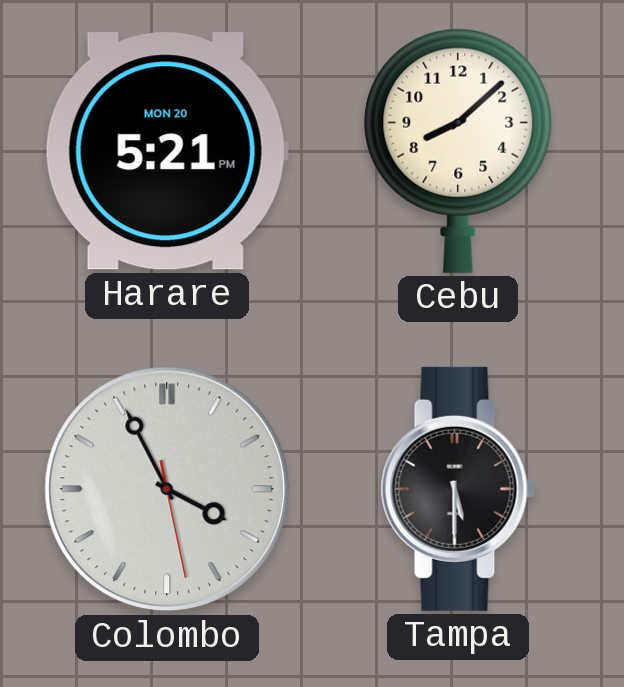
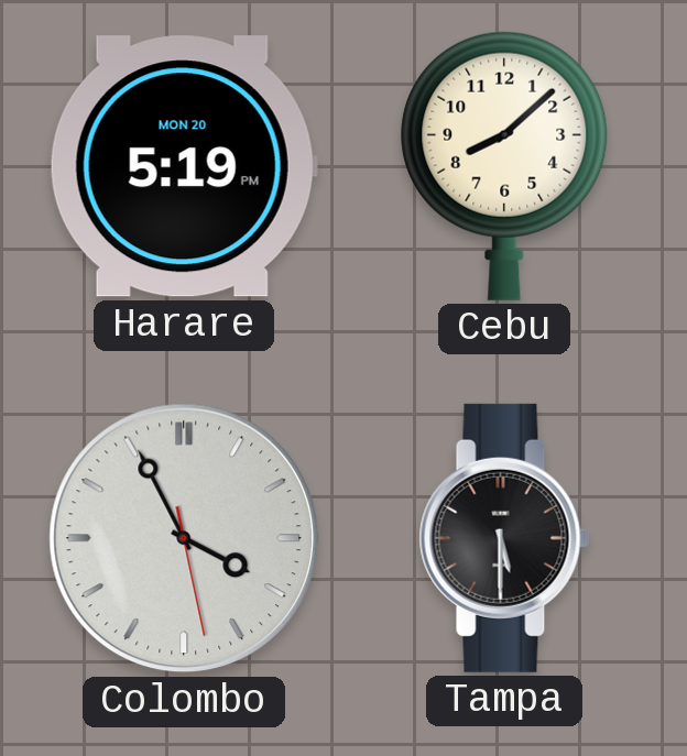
Harare: 5:21 -> 5:19 (184, 166)
